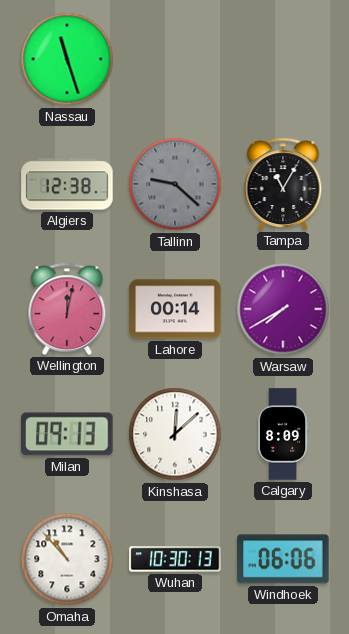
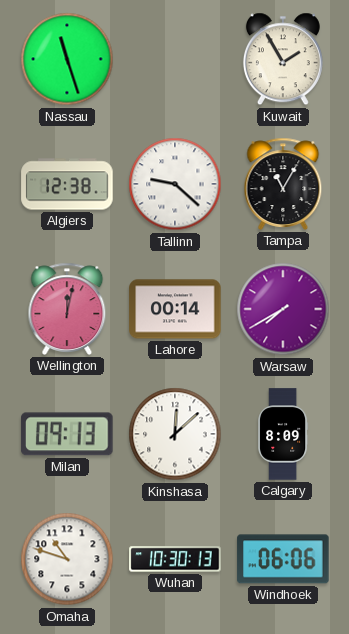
Kuwait: none -> 1:55 (283, 59)
Tallinn dial: grey -> white (175, 184)
Omaha: 10:53 -> 10:48 (67, 559)
